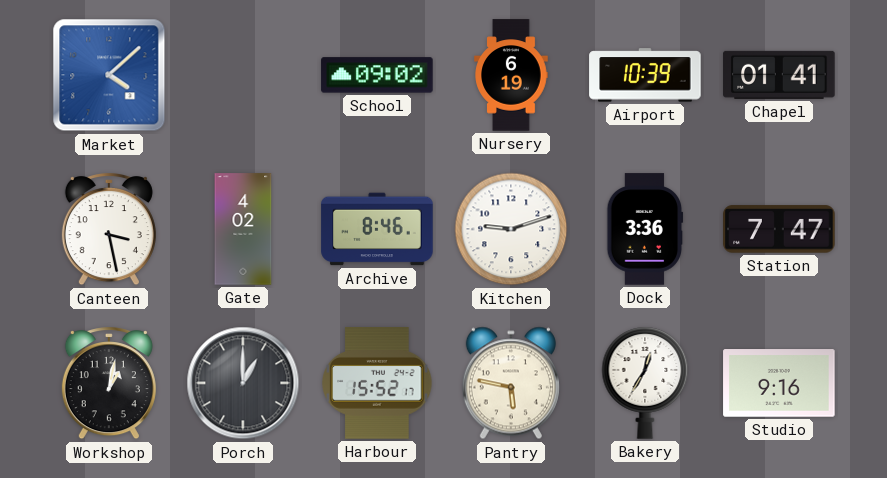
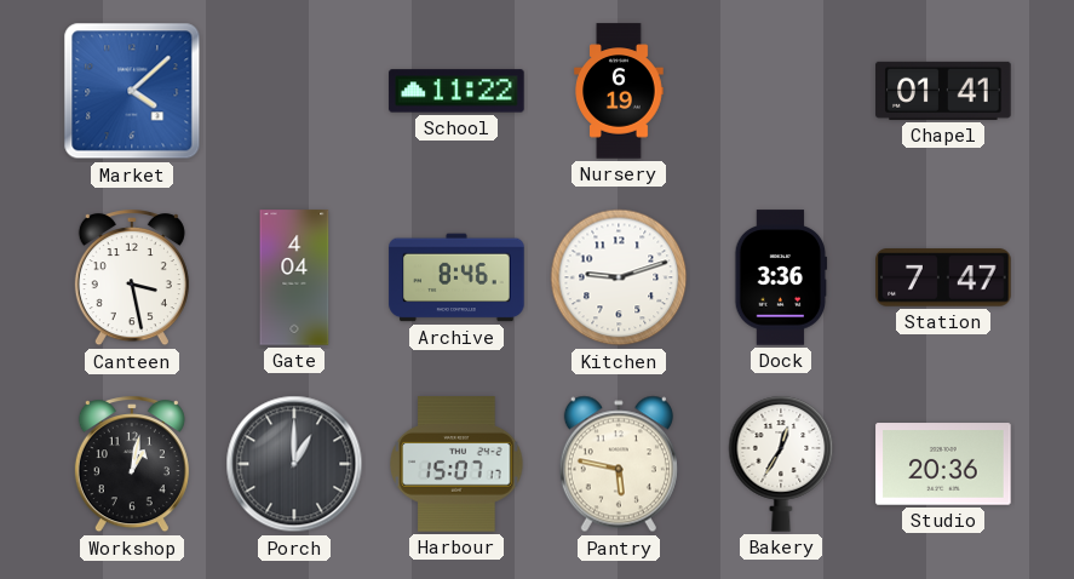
School: 09:02 -> 11:22 (456, 91)
Airport: 10:39 -> none (645, 75)
Gate: 4:02 -> 4:04 (294, 277)
Harbour: 15:52 -> 15:07 (456, 464)
Studio: 9:16 -> 20:36 (943, 464)
